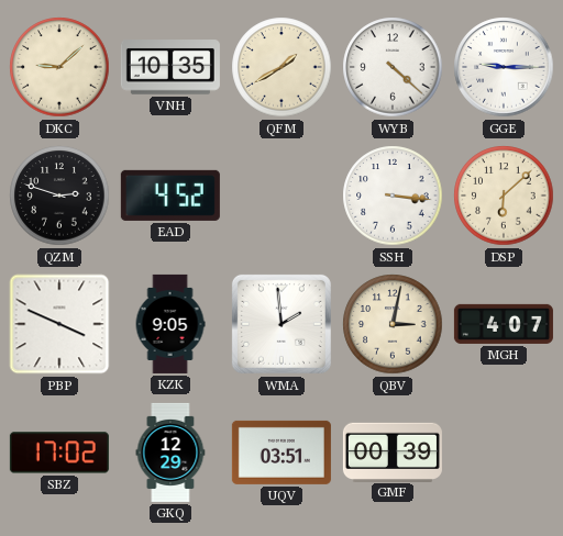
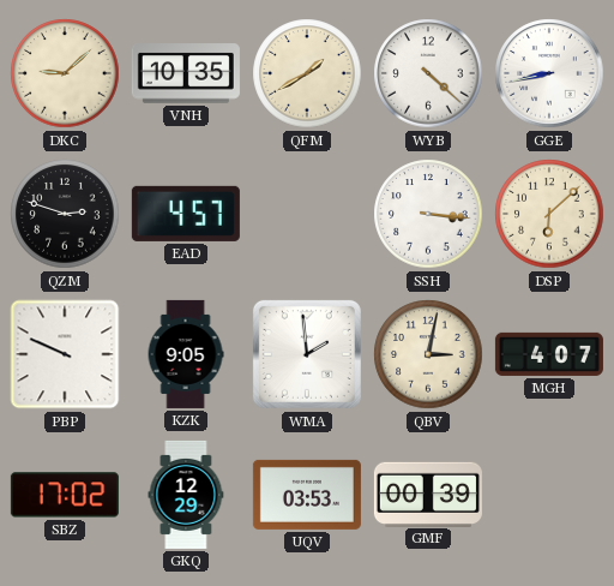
GGE: 9:15 -> 8:43 (549, 73)
EAD: 4:52 -> 4:57 (186, 214)
PBP: 3:49 -> 9:49 (65, 354)
UQV: 03:51 -> 03:53 (307, 495)
